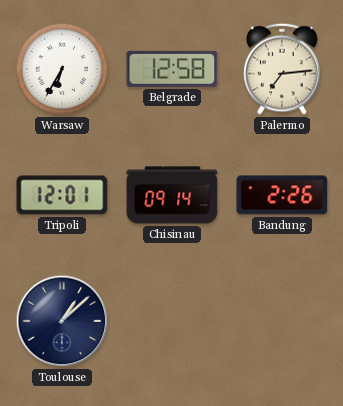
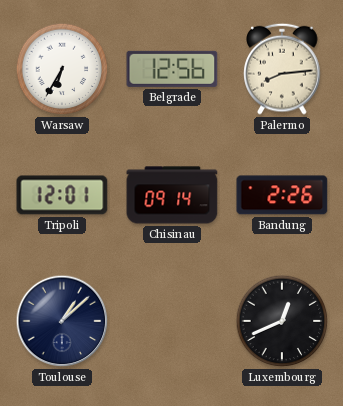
Belgrade: 12:58 -> 12:56 (172, 69)
Palermo: 7:14 -> 8:14 (282, 69)
Luxembourg: none -> 12:41 (282, 321)
